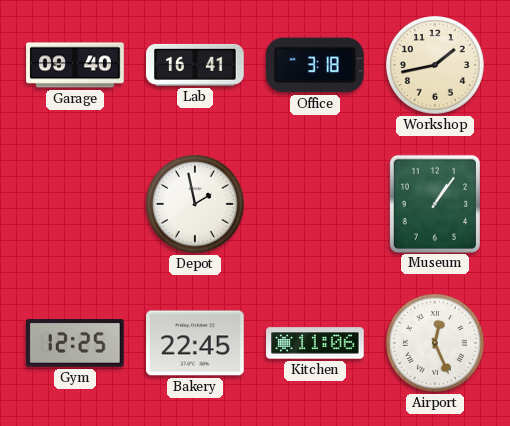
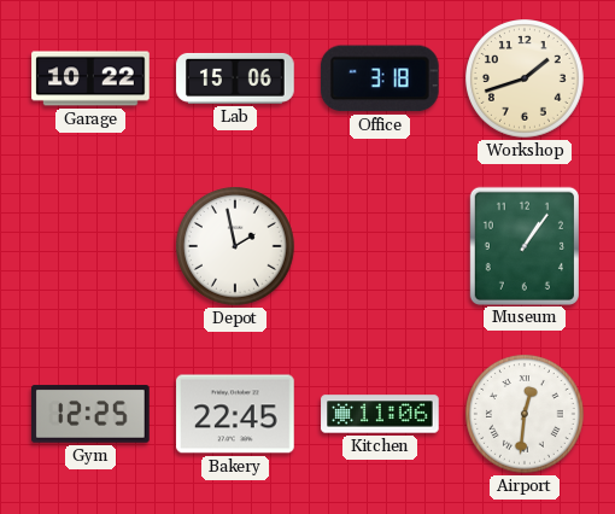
Garage: 09:40 -> 10:22 (90, 78)
Lab: 16:41 -> 15:06 (235, 78)
Workshop: 1:43 -> 1:42 (526, 80)
Airport: 12:26 -> 12:31 (526, 415)
